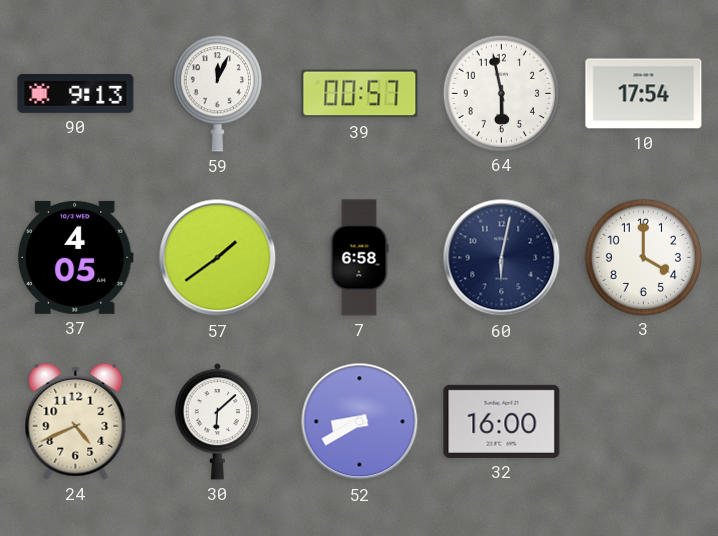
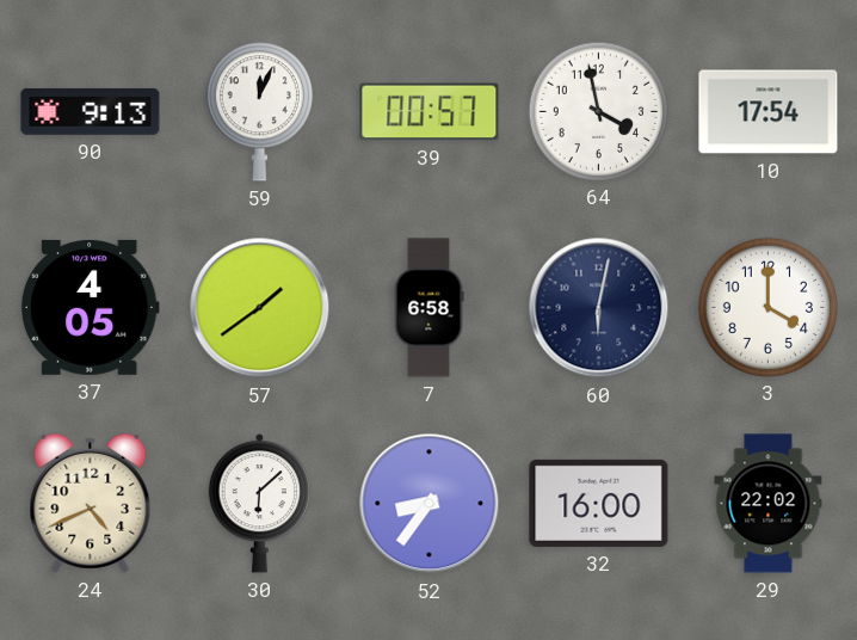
64: 5:58 -> 3:58 (598, 111)
52: 8:40 -> 8:36 (430, 504)
29: none -> 22:02 (769, 504)
